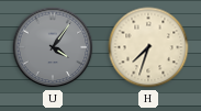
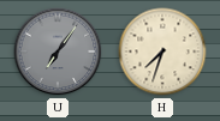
U: 4:06 -> 7:06 (58, 52)
